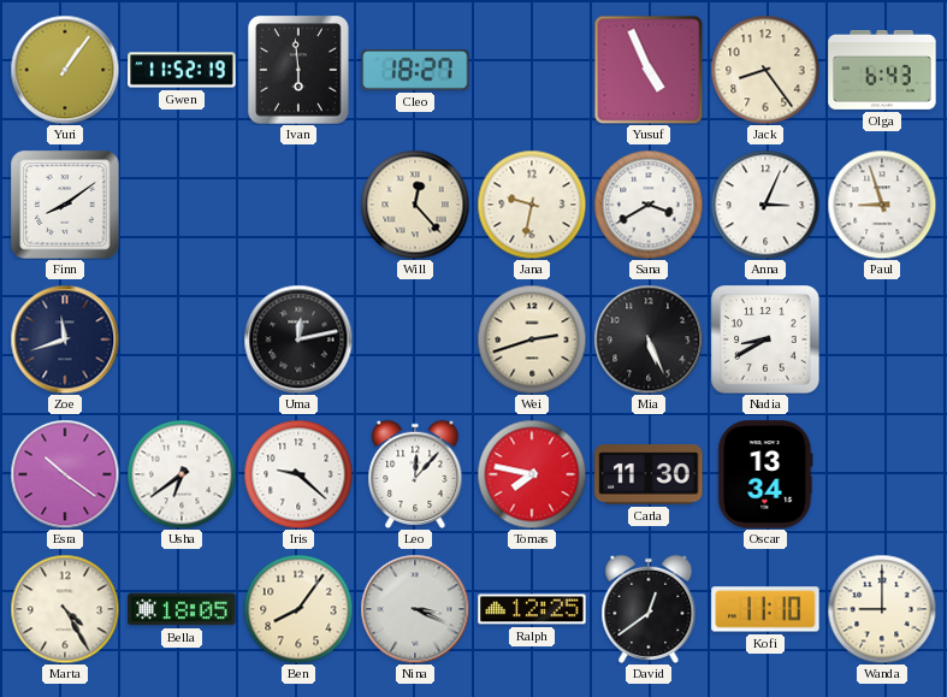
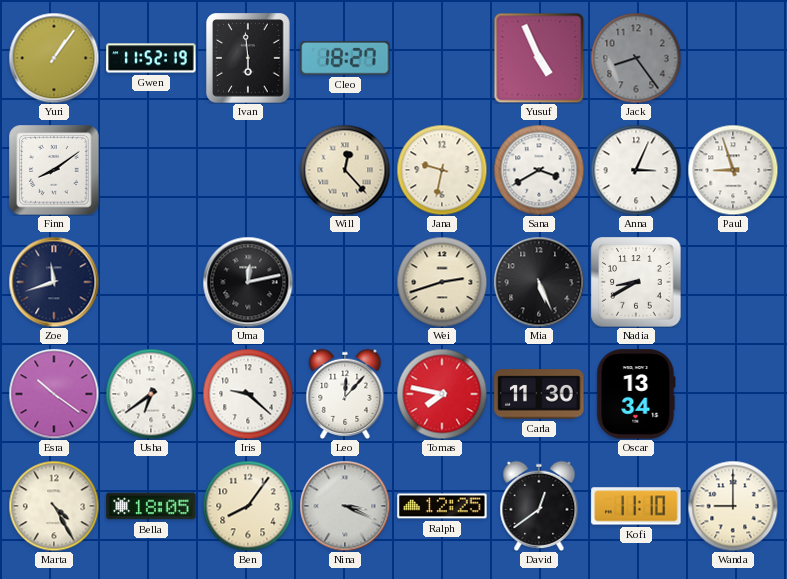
Jack dial: cream -> grey (636, 58)
Olga: 6:43 -> none (882, 70)
